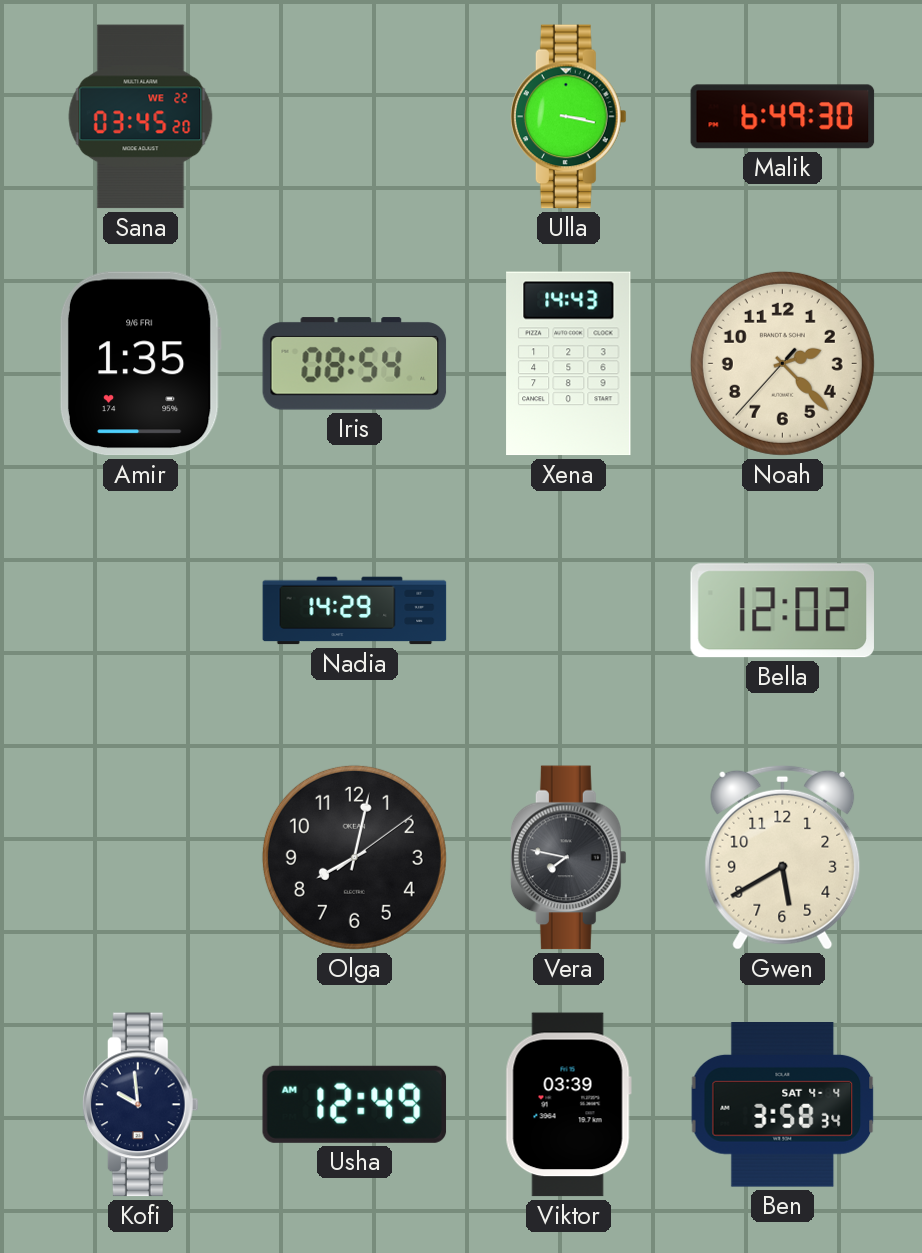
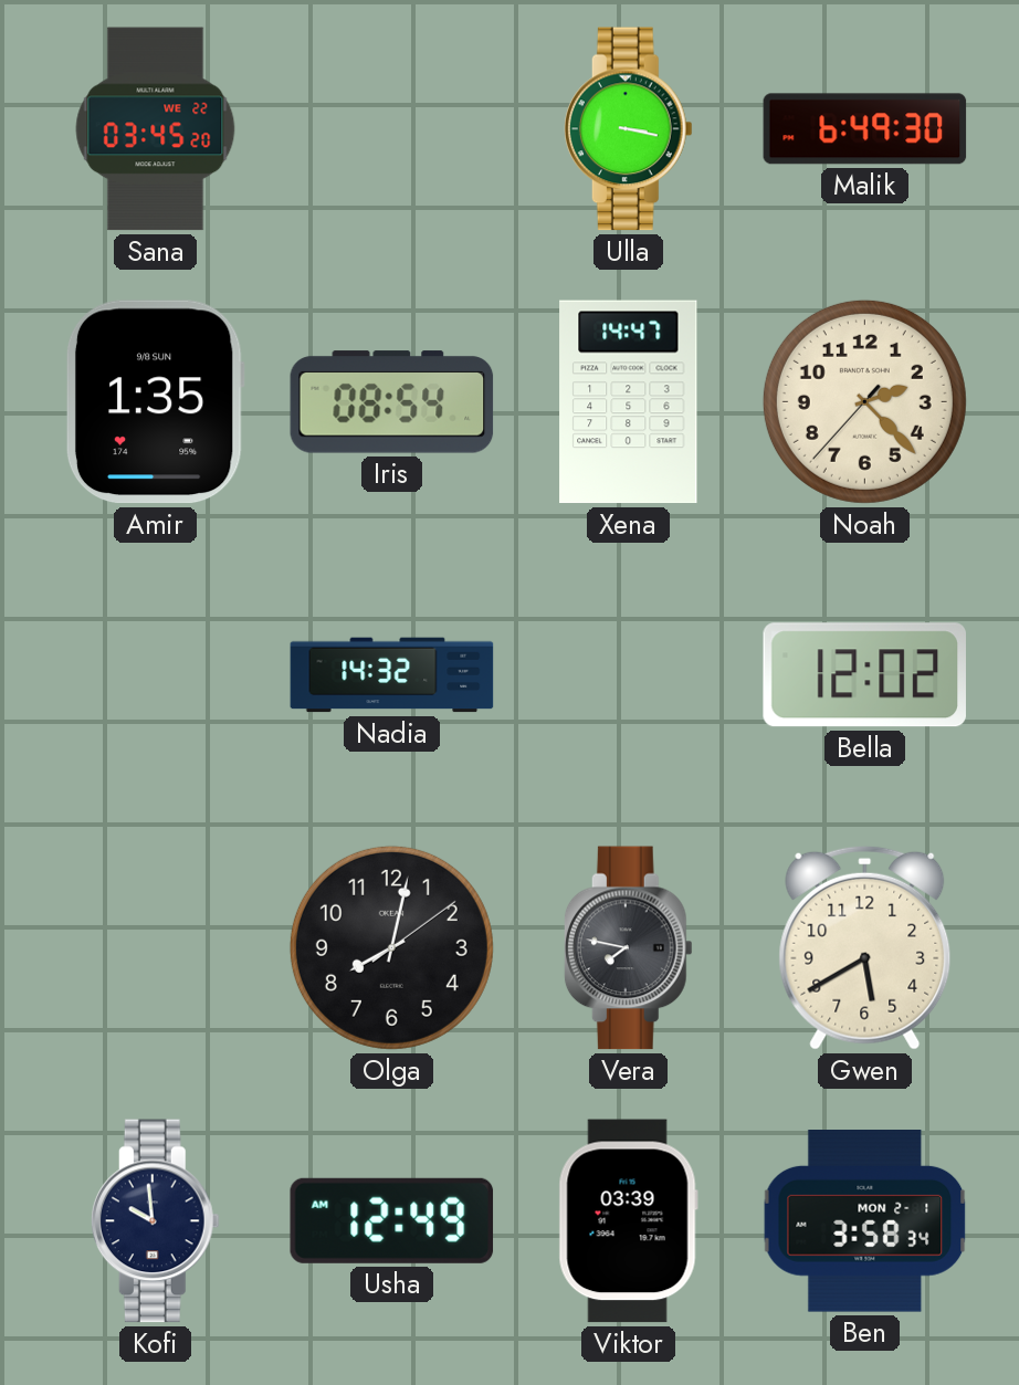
Amir date: 9/6 FRI -> 9/8 SUN (155, 402)
Xena: 14:43 -> 14:47 (629, 402)
Nadia: 14:29 -> 14:32 (392, 675)
Ben date: SAT 4-4 -> MON 2-1 (865, 1221)
